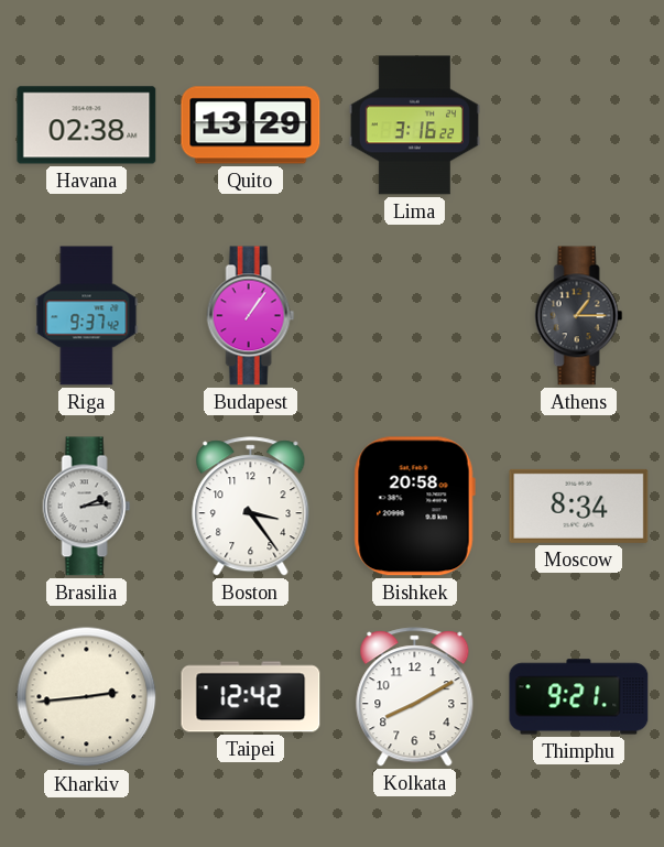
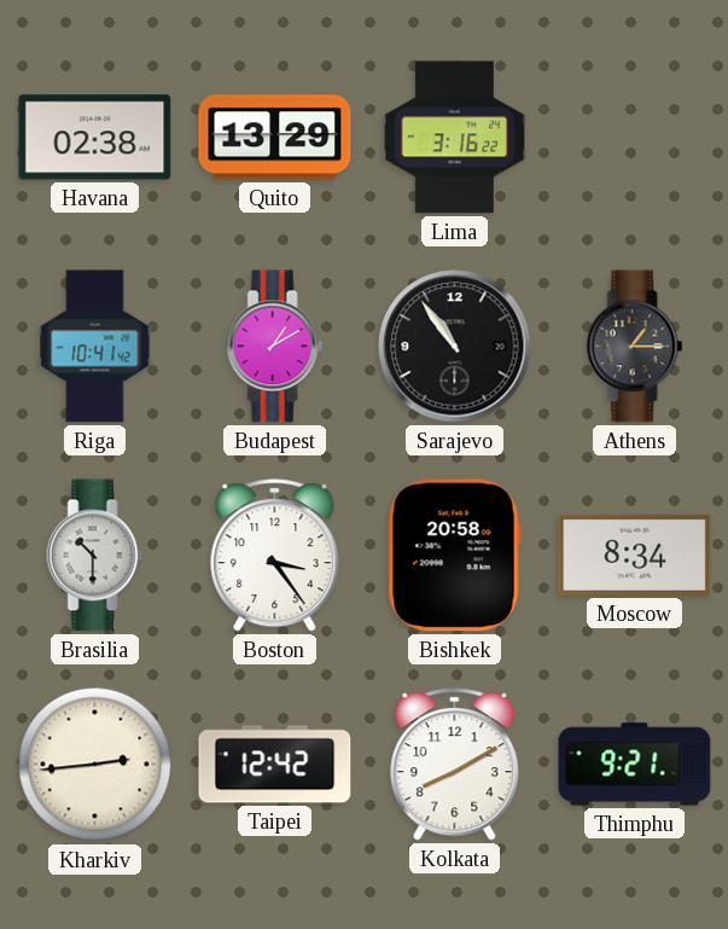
Riga: 9:37 -> 10:41 (95, 347)
Budapest: 1:06 -> 1:10 (275, 347)
Sarajevo: none -> 10:54 (455, 347)
Brasilia: 2:14 -> 10:30 (95, 556)
